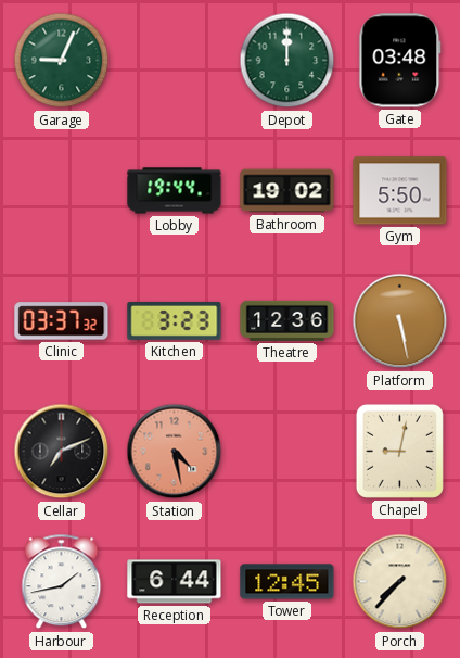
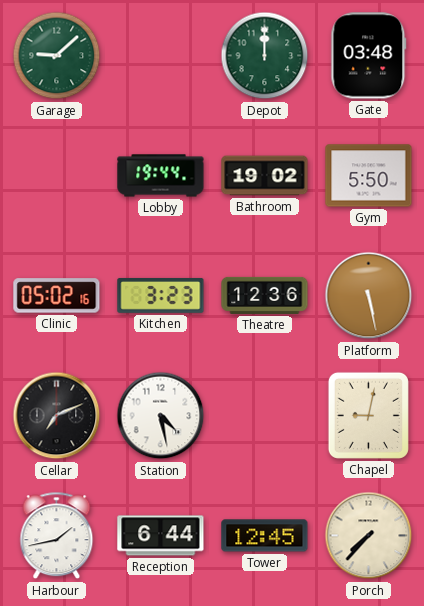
Garage: 9:04 -> 9:08 (57, 56)
Clinic: 03:37 -> 05:02 (57, 296)
Station dial: salmon -> white (161, 416)
